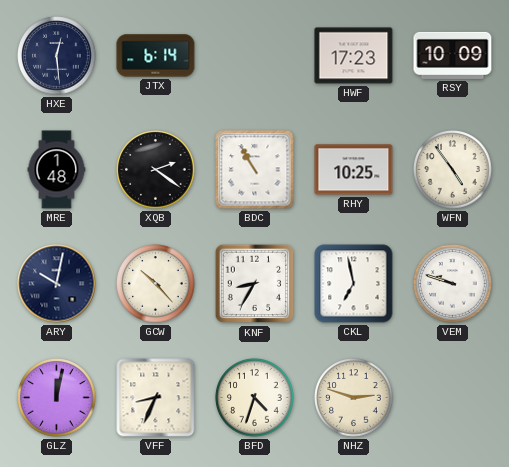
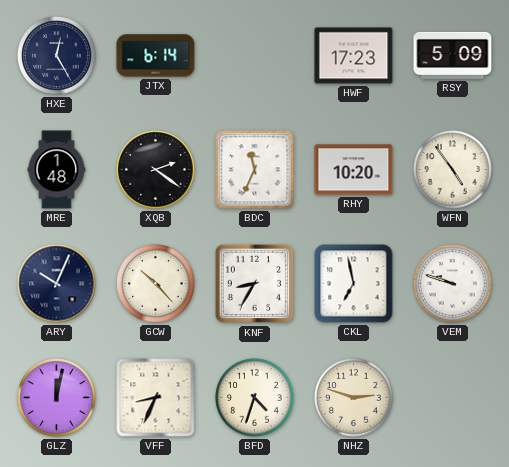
HXE: 12:29 -> 12:25 (57, 56)
RSY: 10:09 -> 5:09 (453, 55)
BDC: 10:55 -> 11:34 (255, 170)
RHY: 10:25 -> 10:20 (354, 170)
ARY: 10:02 -> 10:04 (57, 284)
